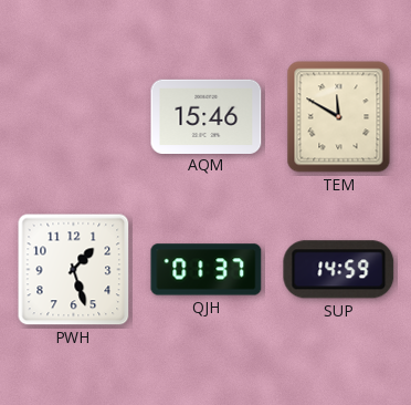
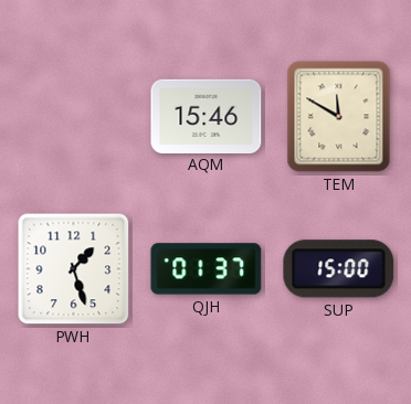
SUP: 14:59 -> 15:00 (339, 269)
